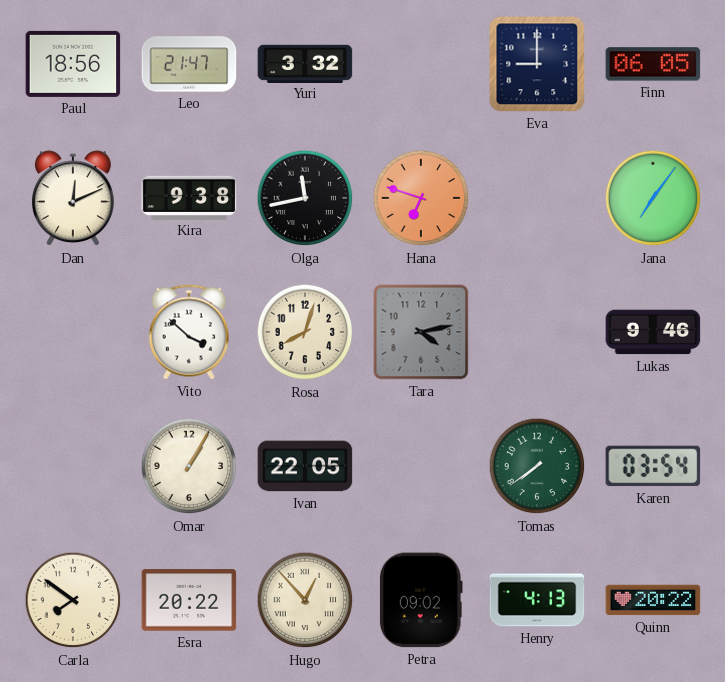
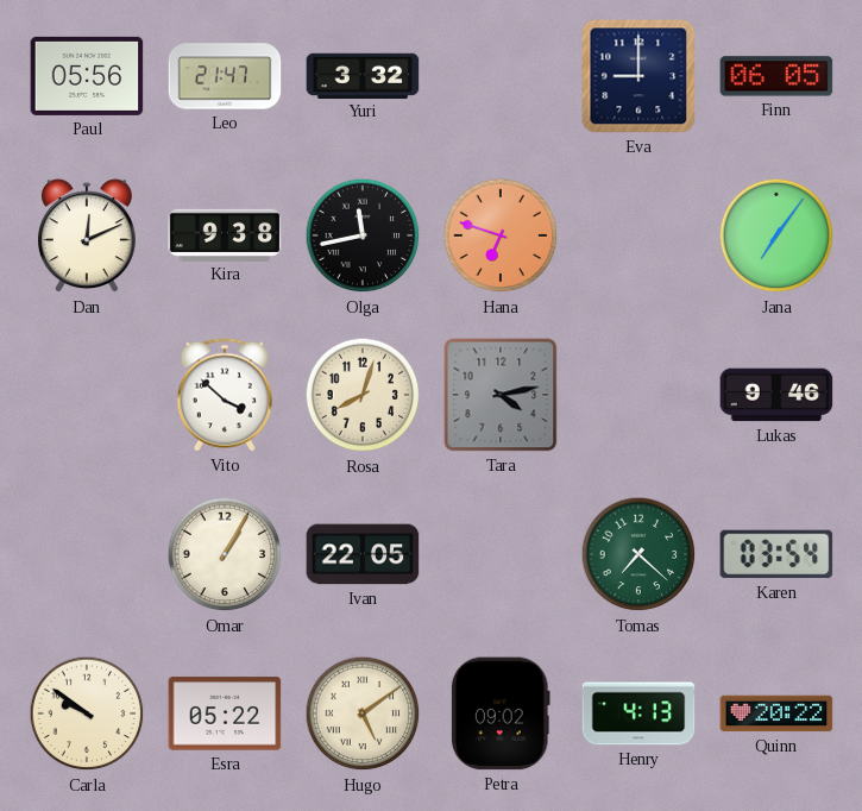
Paul: 18:56 -> 05:56 (87, 76)
Tomas: 7:39 -> 7:22 (638, 554)
Carla: 7:51 -> 9:51 (87, 713)
Esra: 20:22 -> 05:22 (225, 713)
Hugo: 12:53 -> 5:09 (363, 713)
